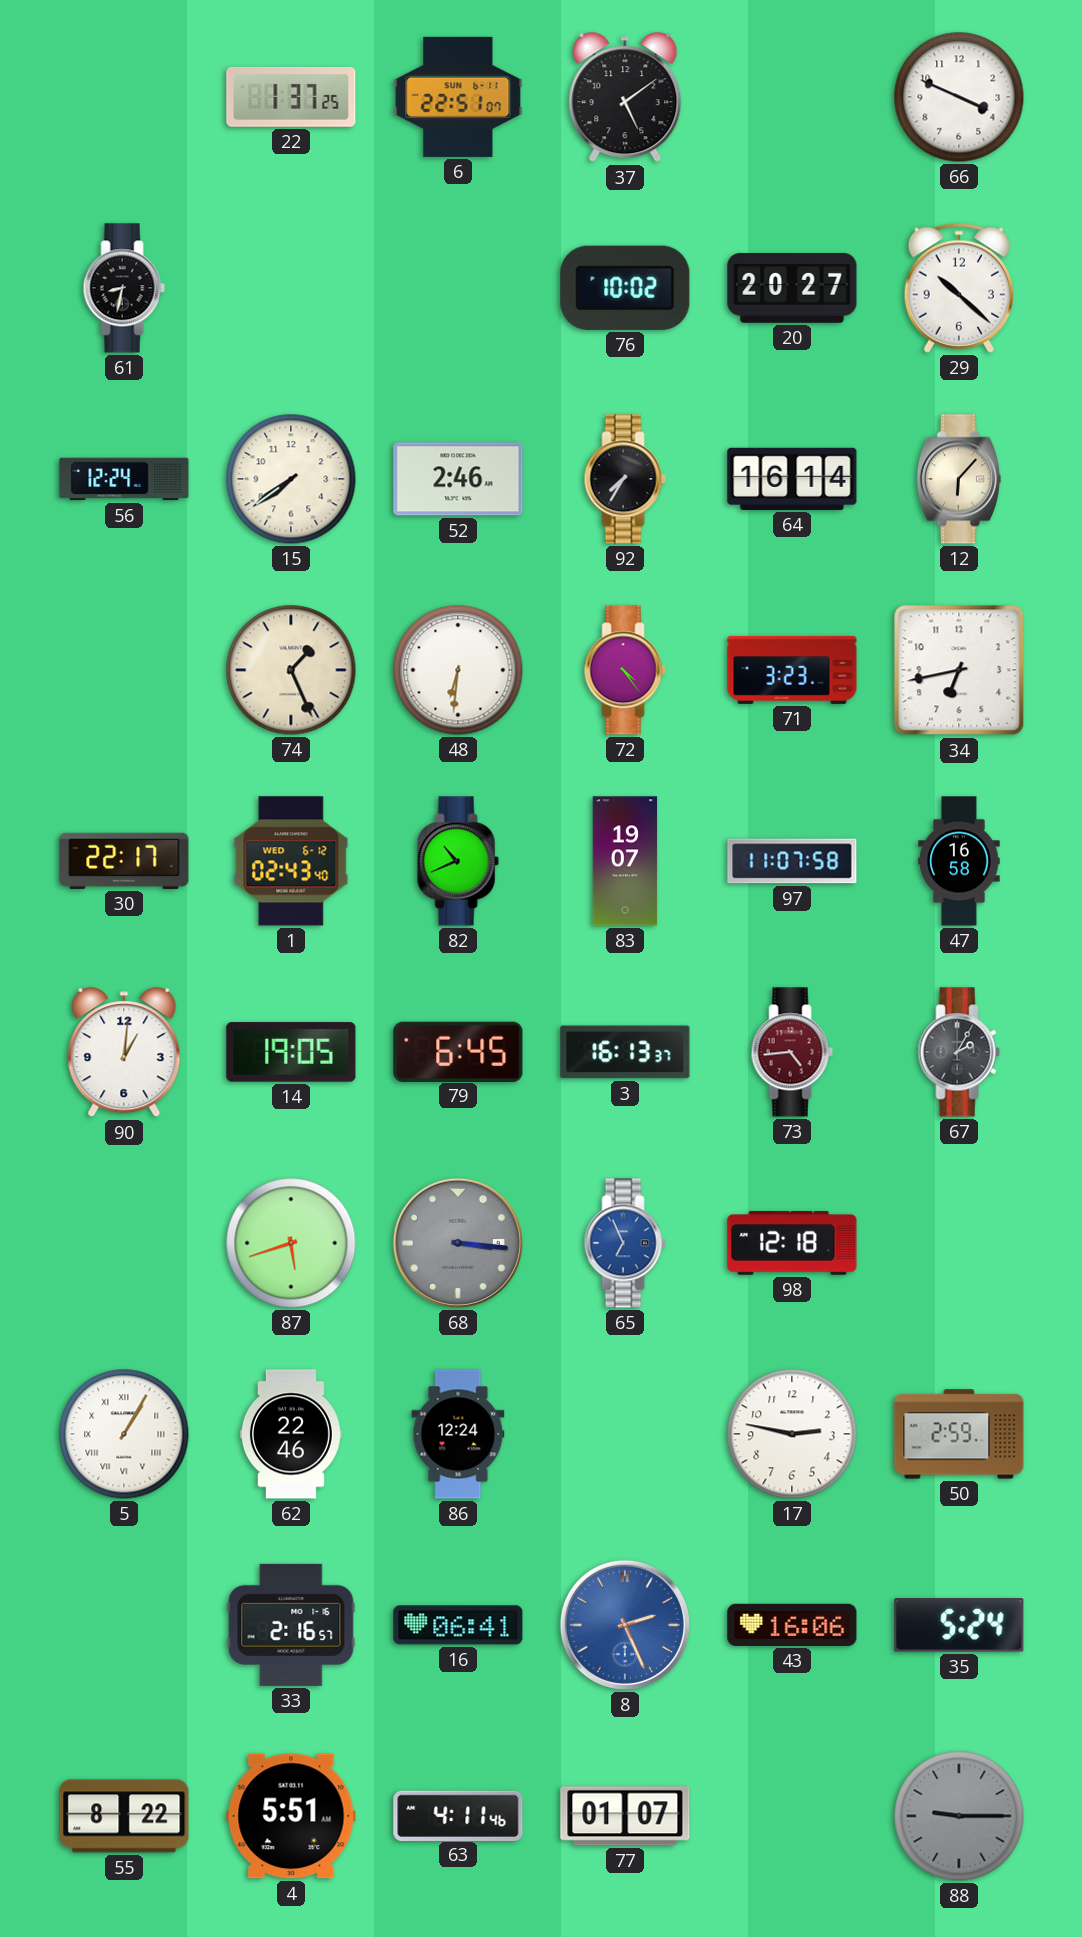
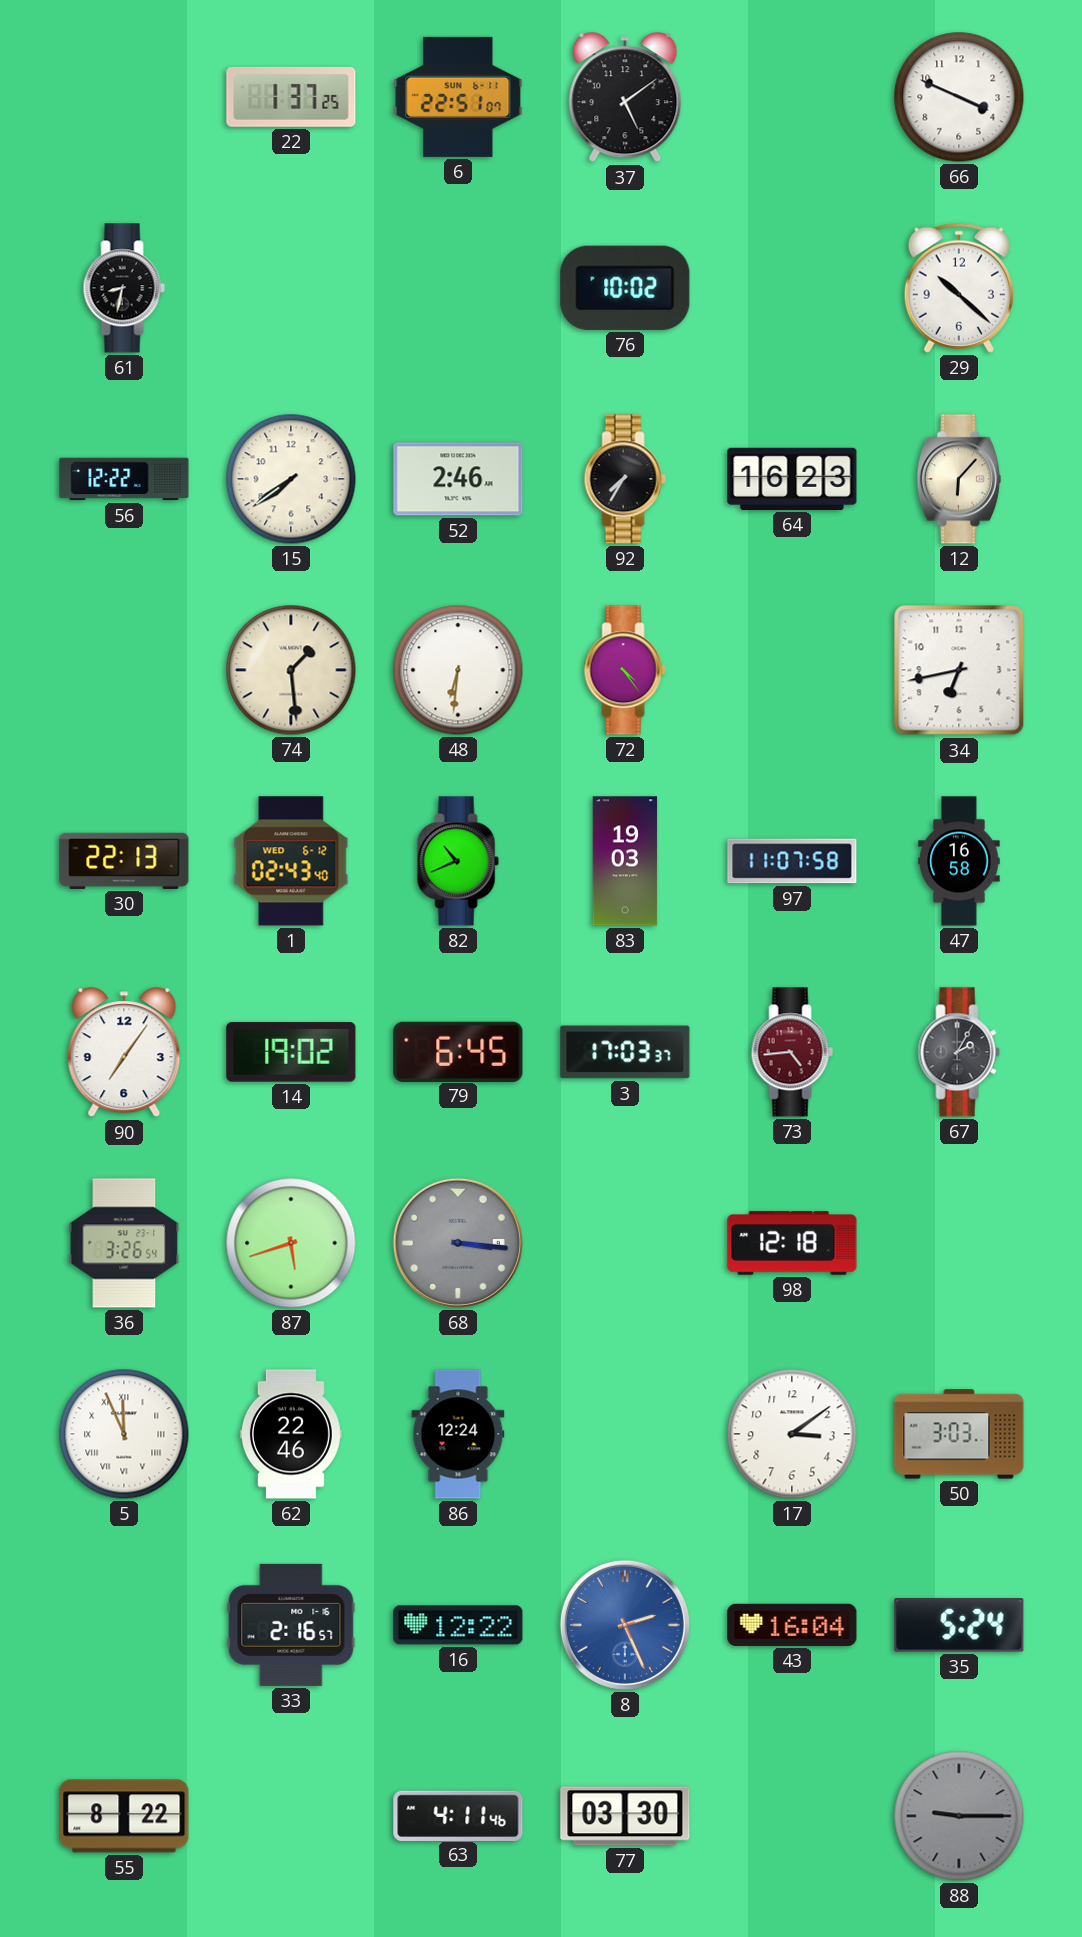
20: 20:27 -> none (792, 289)
56: 12:24 -> 12:22 (124, 479)
64: 16:14 -> 16:23 (792, 479)
74: 1:26 -> 1:29 (291, 670)
71: 3:23 -> none (792, 670)
30: 22:17 -> 22:13 (124, 861)
83: 19:07 -> 19:03 (625, 861)
90: 1:01 -> 7:06 (124, 1053)
14: 19:05 -> 19:02 (291, 1052)
3: 16:13 -> 17:03 (625, 1052)
36: none -> 3:26 (124, 1243)
65: 6:56 -> none (625, 1243)
5: 1:05 -> 11:56 (124, 1434)
17: 2:47 -> 3:09 (792, 1434)
50: 2:59 -> 3:03 (959, 1434)
16: 06:41 -> 12:22 (458, 1625)
43: 16:06 -> 16:04 (792, 1625)
4: 5:51 -> none (291, 1816)
77: 01:07 -> 03:30 (625, 1816)
